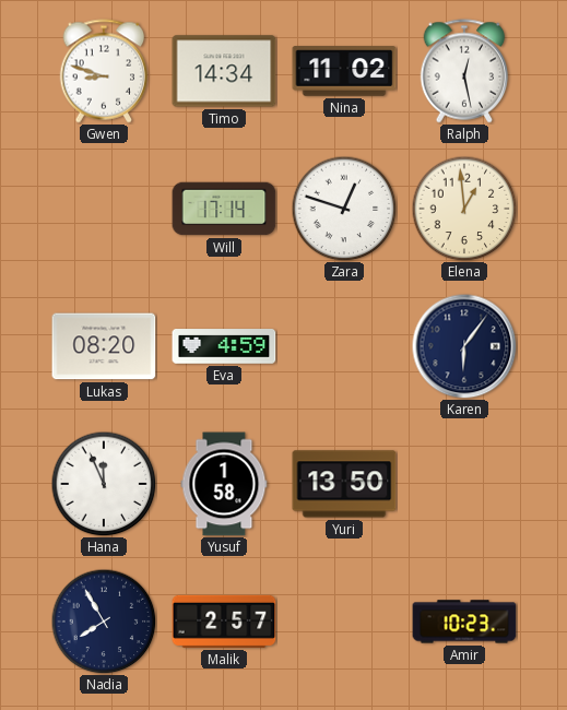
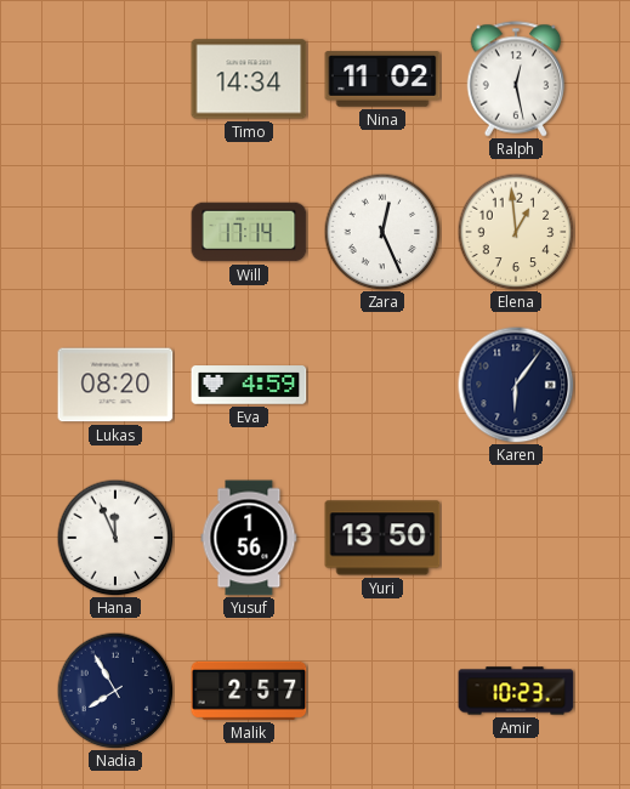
Gwen: 8:48 -> none (104, 71)
Zara: 12:48 -> 12:26 (382, 232)
Yusuf: 1:58 -> 1:56 (249, 538)
